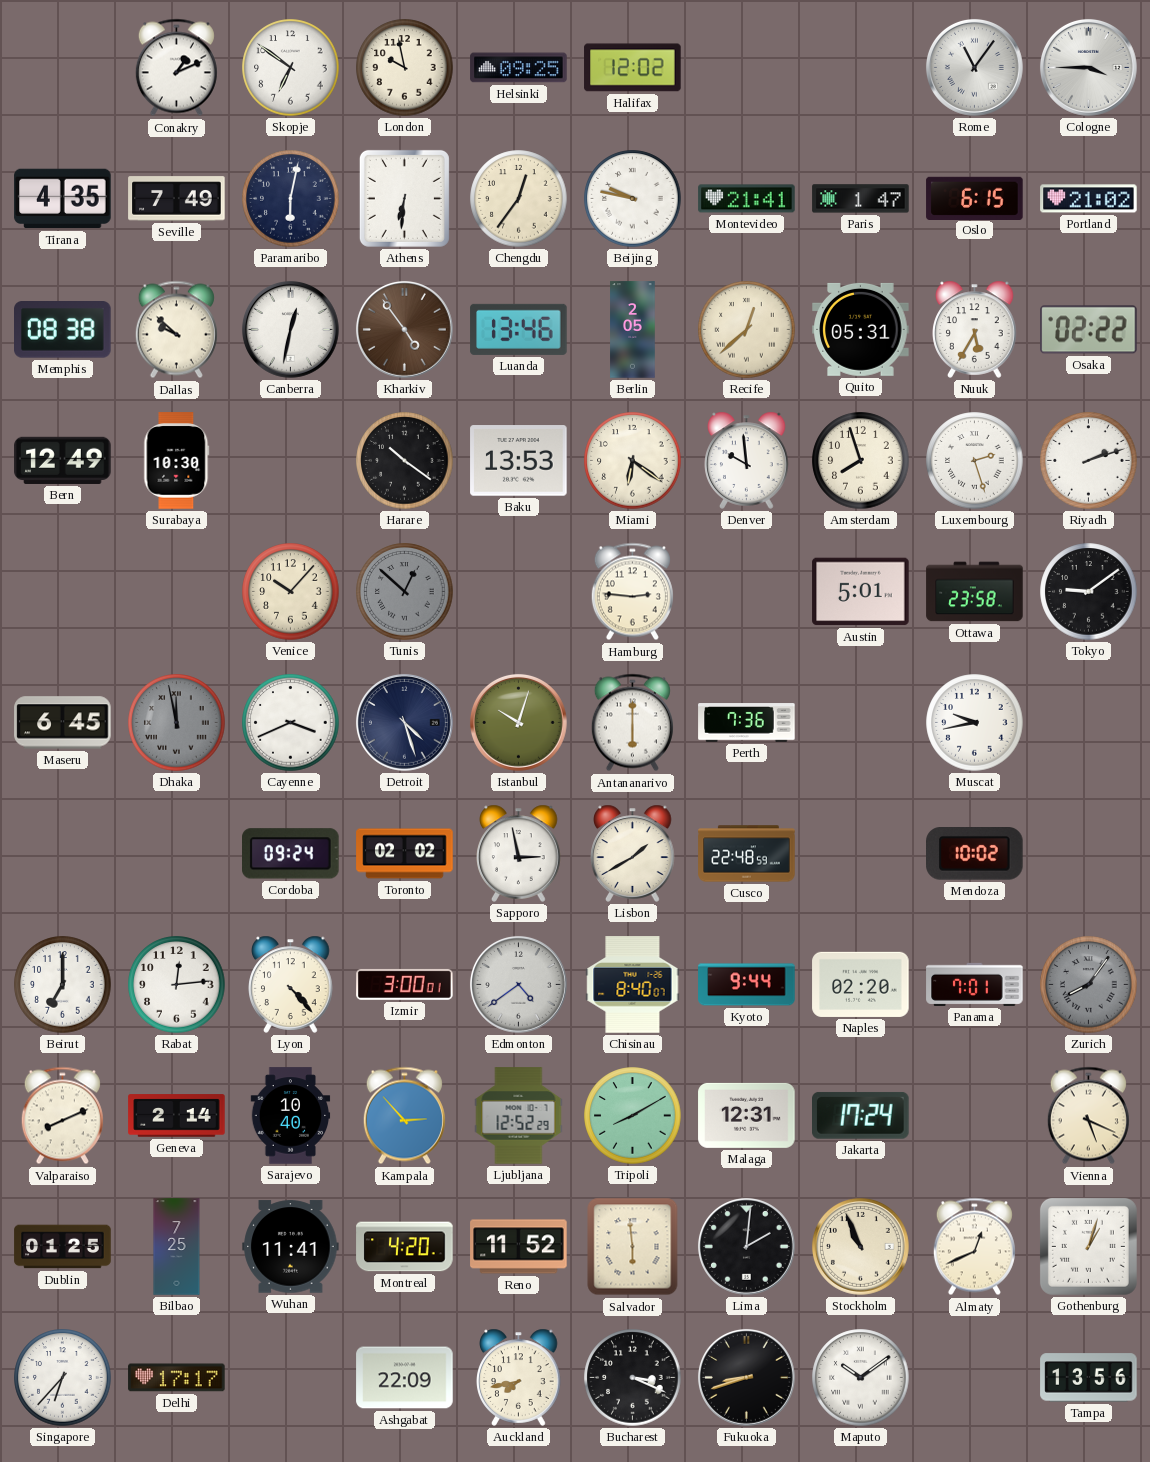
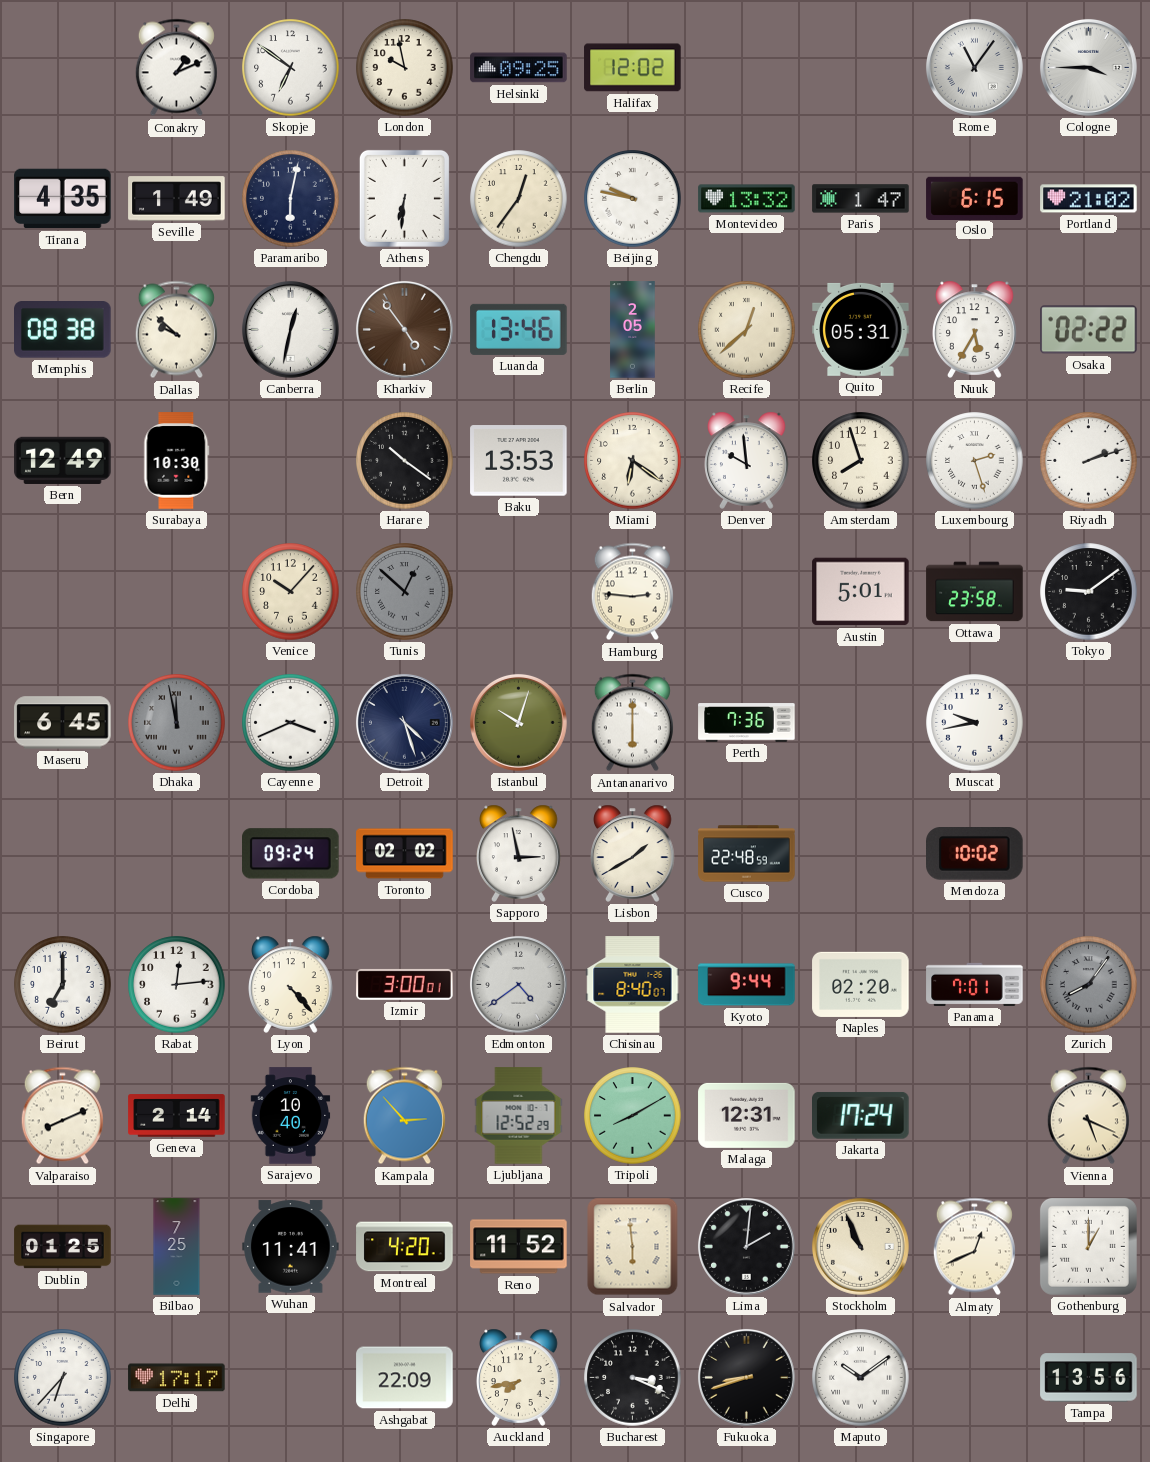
Seville: 7:49 -> 1:49 (177, 199)
Montevideo: 21:41 -> 13:32 (747, 199)
Gothenburg: 1:03 -> 1:00 (1088, 1246)
